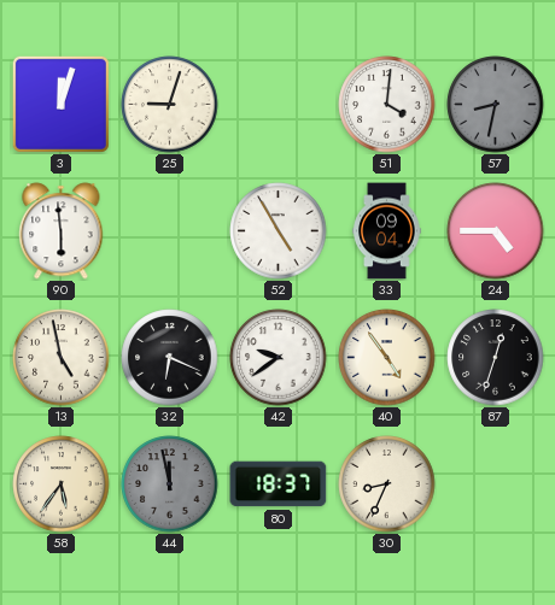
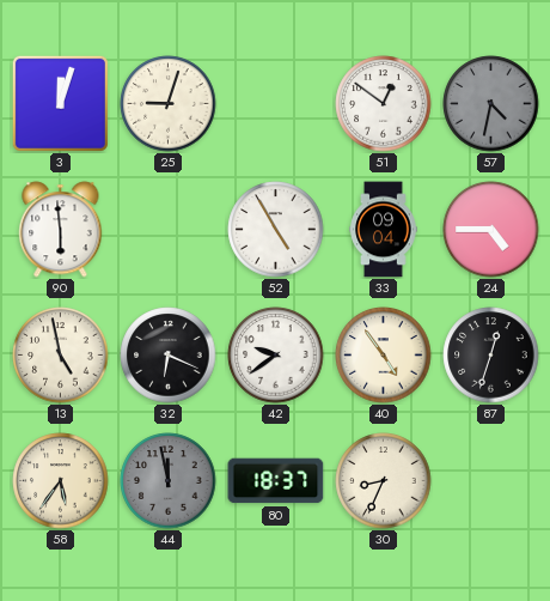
51: 4:01 -> 12:51 (384, 104)
57: 8:32 -> 4:32 (491, 104)
